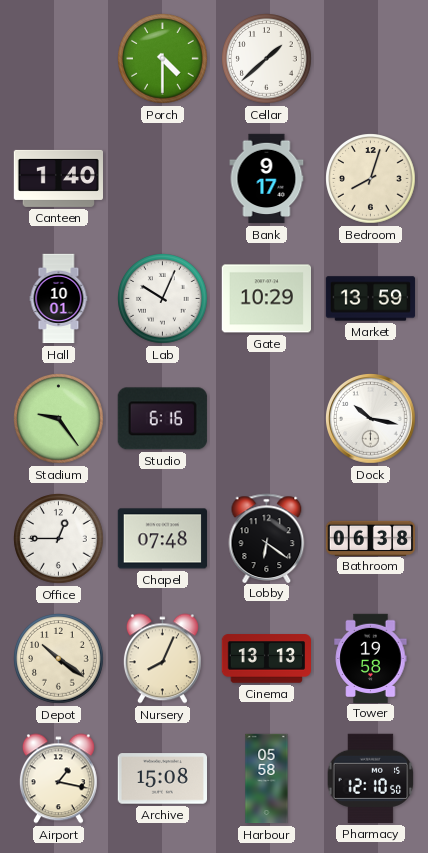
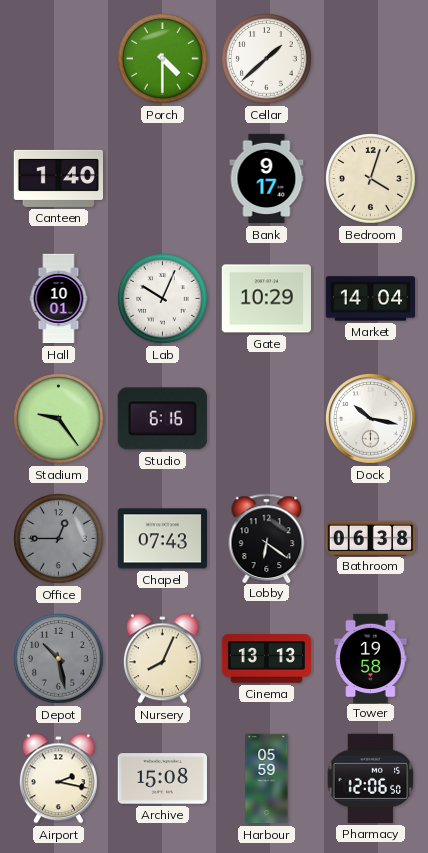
Bedroom: 8:03 -> 4:03 (371, 179)
Market: 13:59 -> 14:04 (371, 299)
Office dial: white -> grey (59, 539)
Chapel: 07:48 -> 07:43 (162, 539)
Depot: 10:21 -> 10:28 (59, 659)
Depot dial: cream -> grey (59, 659)
Airport: 1:17 -> 2:17 (58, 779)
Harbour: 05:58 -> 05:59 (267, 779)
Pharmacy: 12:10 -> 12:06 (371, 778)
